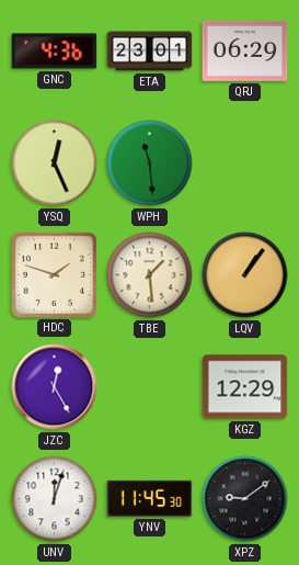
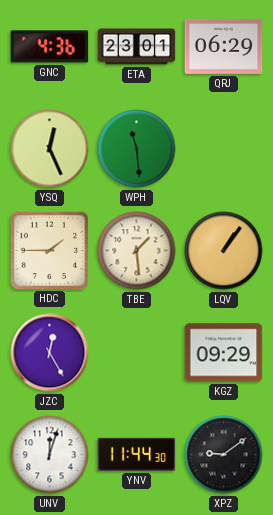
HDC: 1:48 -> 1:45 (49, 250)
KGZ: 12:29 -> 09:29 (224, 353)
YNV: 11:45 -> 11:44 (137, 454)
